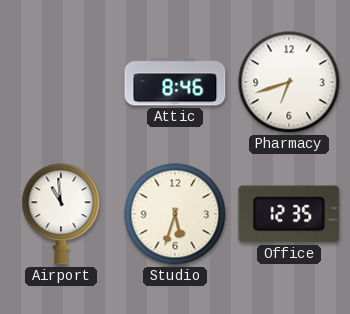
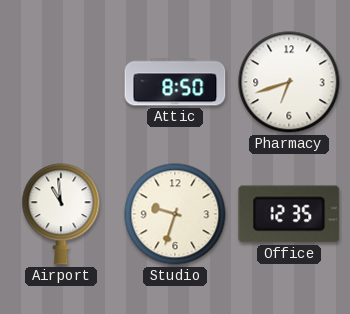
Attic: 8:46 -> 8:50 (175, 82)
Studio: 5:33 -> 9:33 (175, 214)
